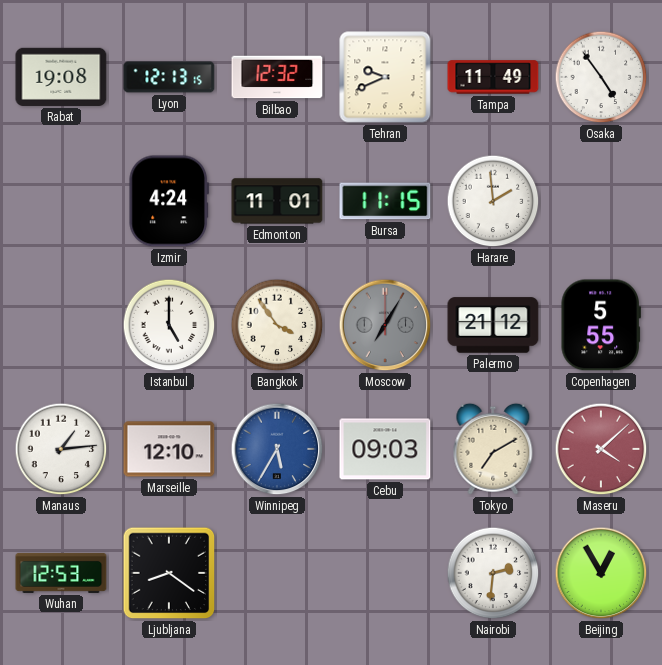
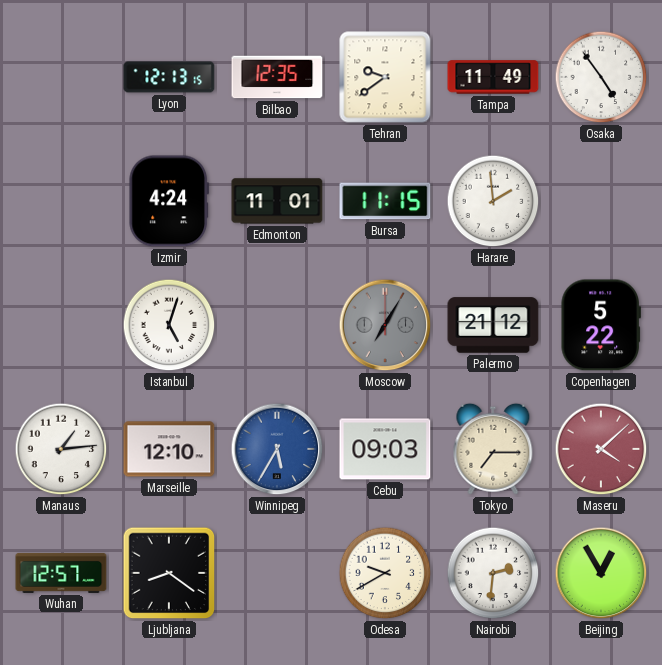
Rabat: 19:08 -> none (61, 77)
Bilbao: 12:32 -> 12:35 (277, 77)
Tehran: 9:41 -> 9:39 (385, 77)
Istanbul: 5:00 -> 5:03 (169, 325)
Bangkok: 3:54 -> none (277, 325)
Copenhagen: 5:55 -> 5:22 (601, 325)
Tokyo: 7:10 -> 7:15 (493, 449)
Wuhan: 12:53 -> 12:57 (61, 573)
Odesa: none -> 9:40 (385, 573)
